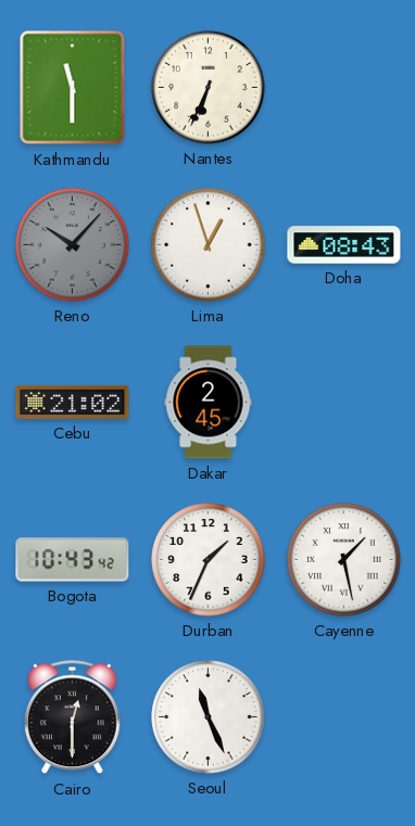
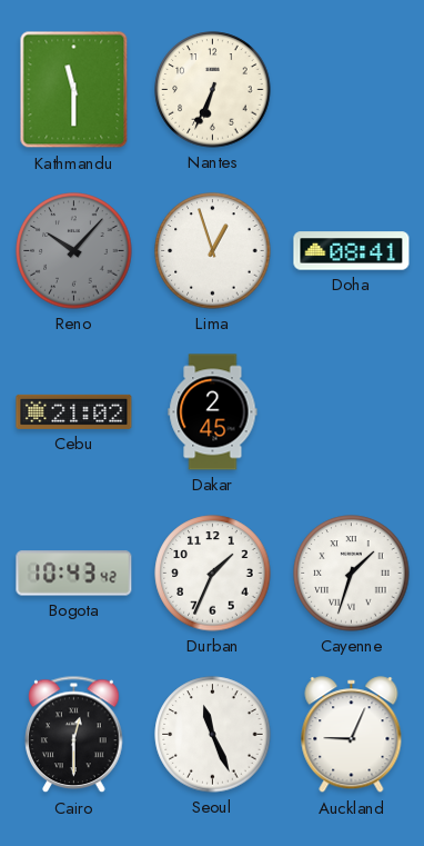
Doha: 08:43 -> 08:41 (352, 251)
Cayenne: 1:28 -> 1:33 (352, 574)
Auckland: none -> 9:04 (352, 735)
